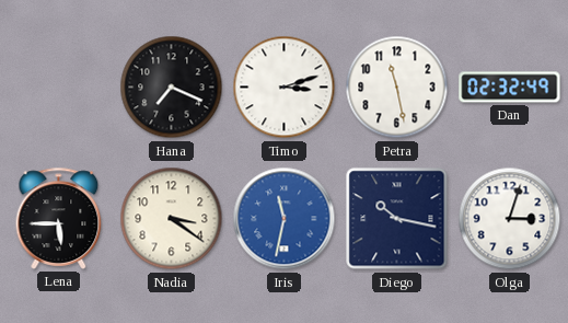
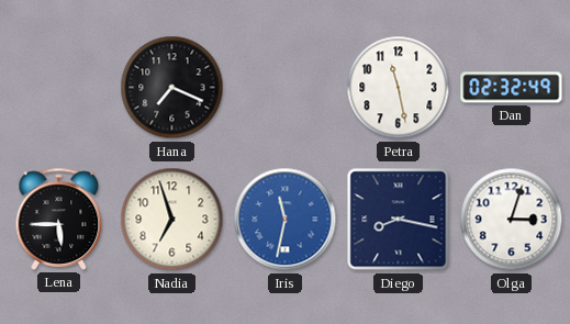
Timo: 3:12 -> none (285, 88)
Nadia: 3:21 -> 6:57 (172, 220)
Diego: 10:17 -> 8:17 (399, 220)
